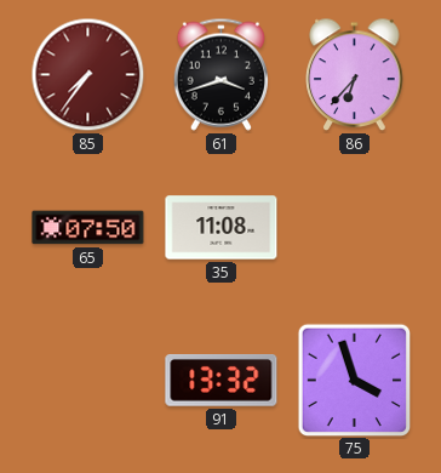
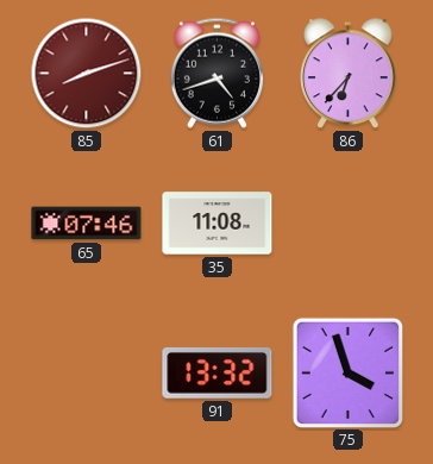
85: 7:36 -> 8:12 (87, 74)
61: 3:42 -> 4:42 (216, 73)
65: 07:50 -> 07:46 (87, 224)
